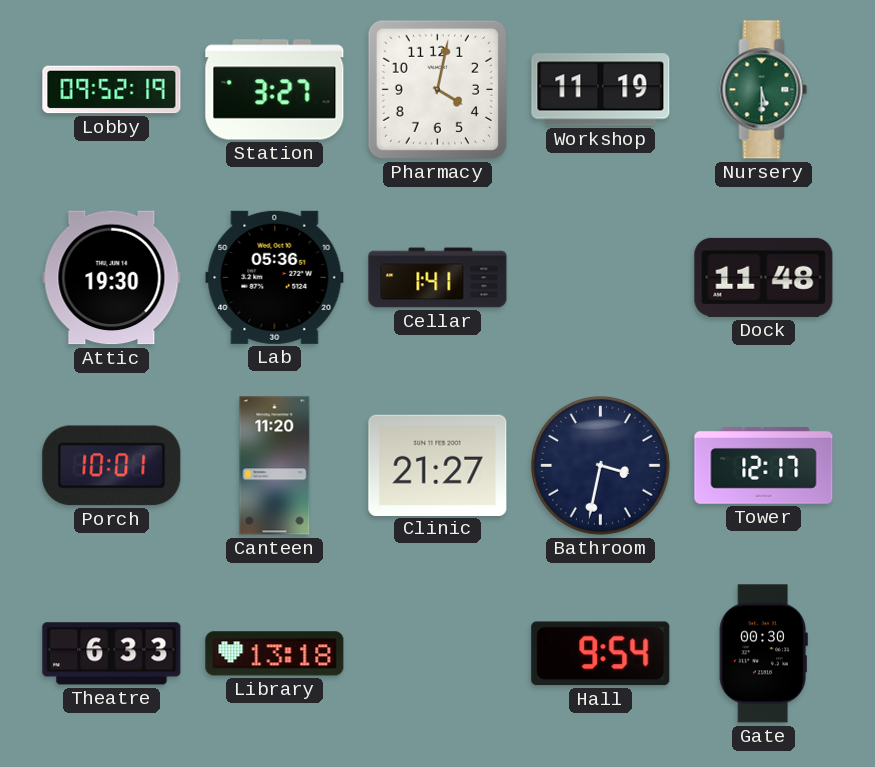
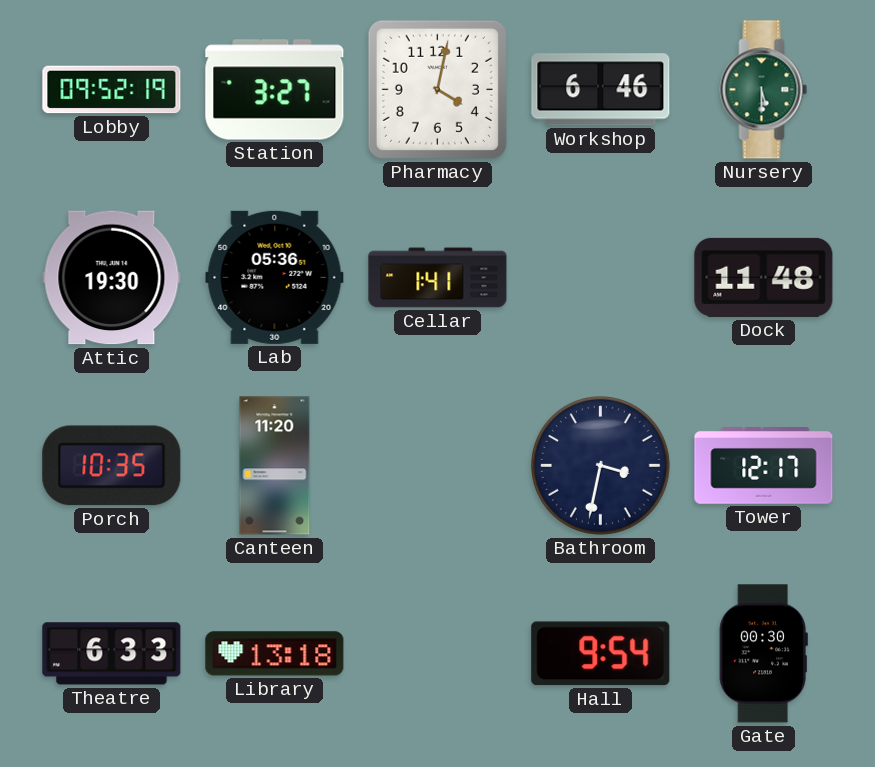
Workshop: 11:19 -> 6:46 (601, 90)
Porch: 10:01 -> 10:35 (112, 466)
Clinic: 21:27 -> none (438, 465)
